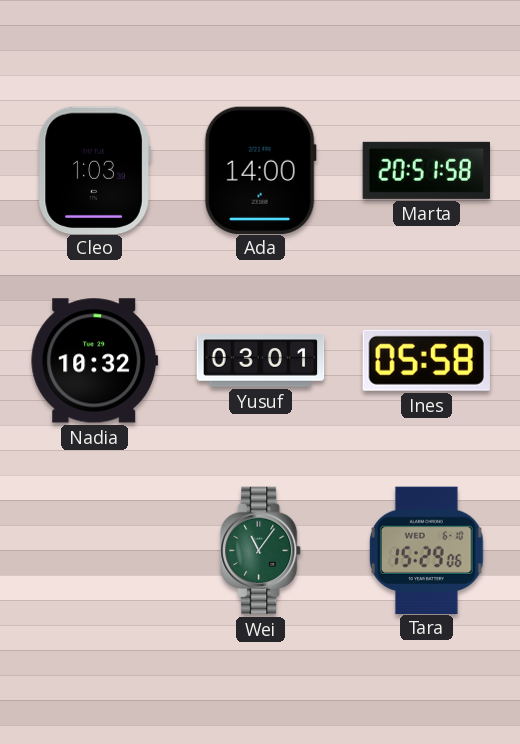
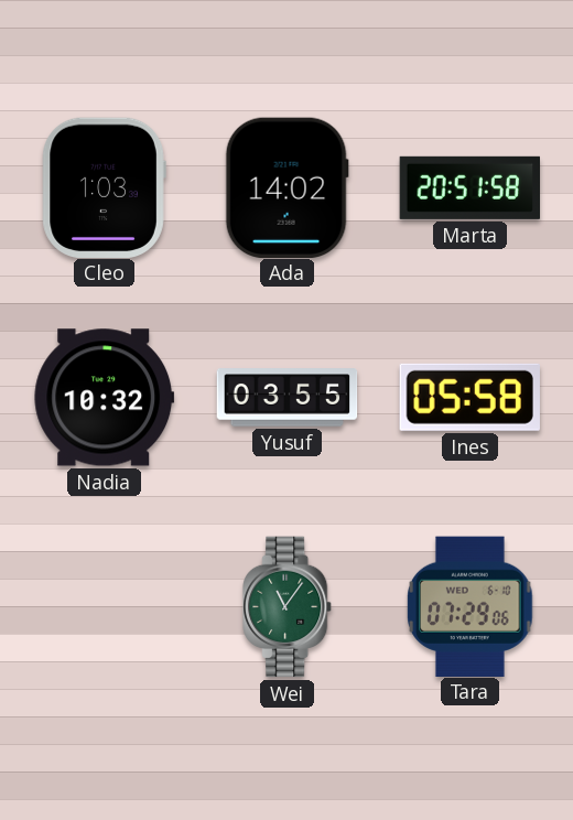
Ada: 14:00 -> 14:02 (286, 187)
Yusuf: 03:01 -> 03:55 (288, 398)
Tara: 15:29 -> 07:29 (471, 606)
